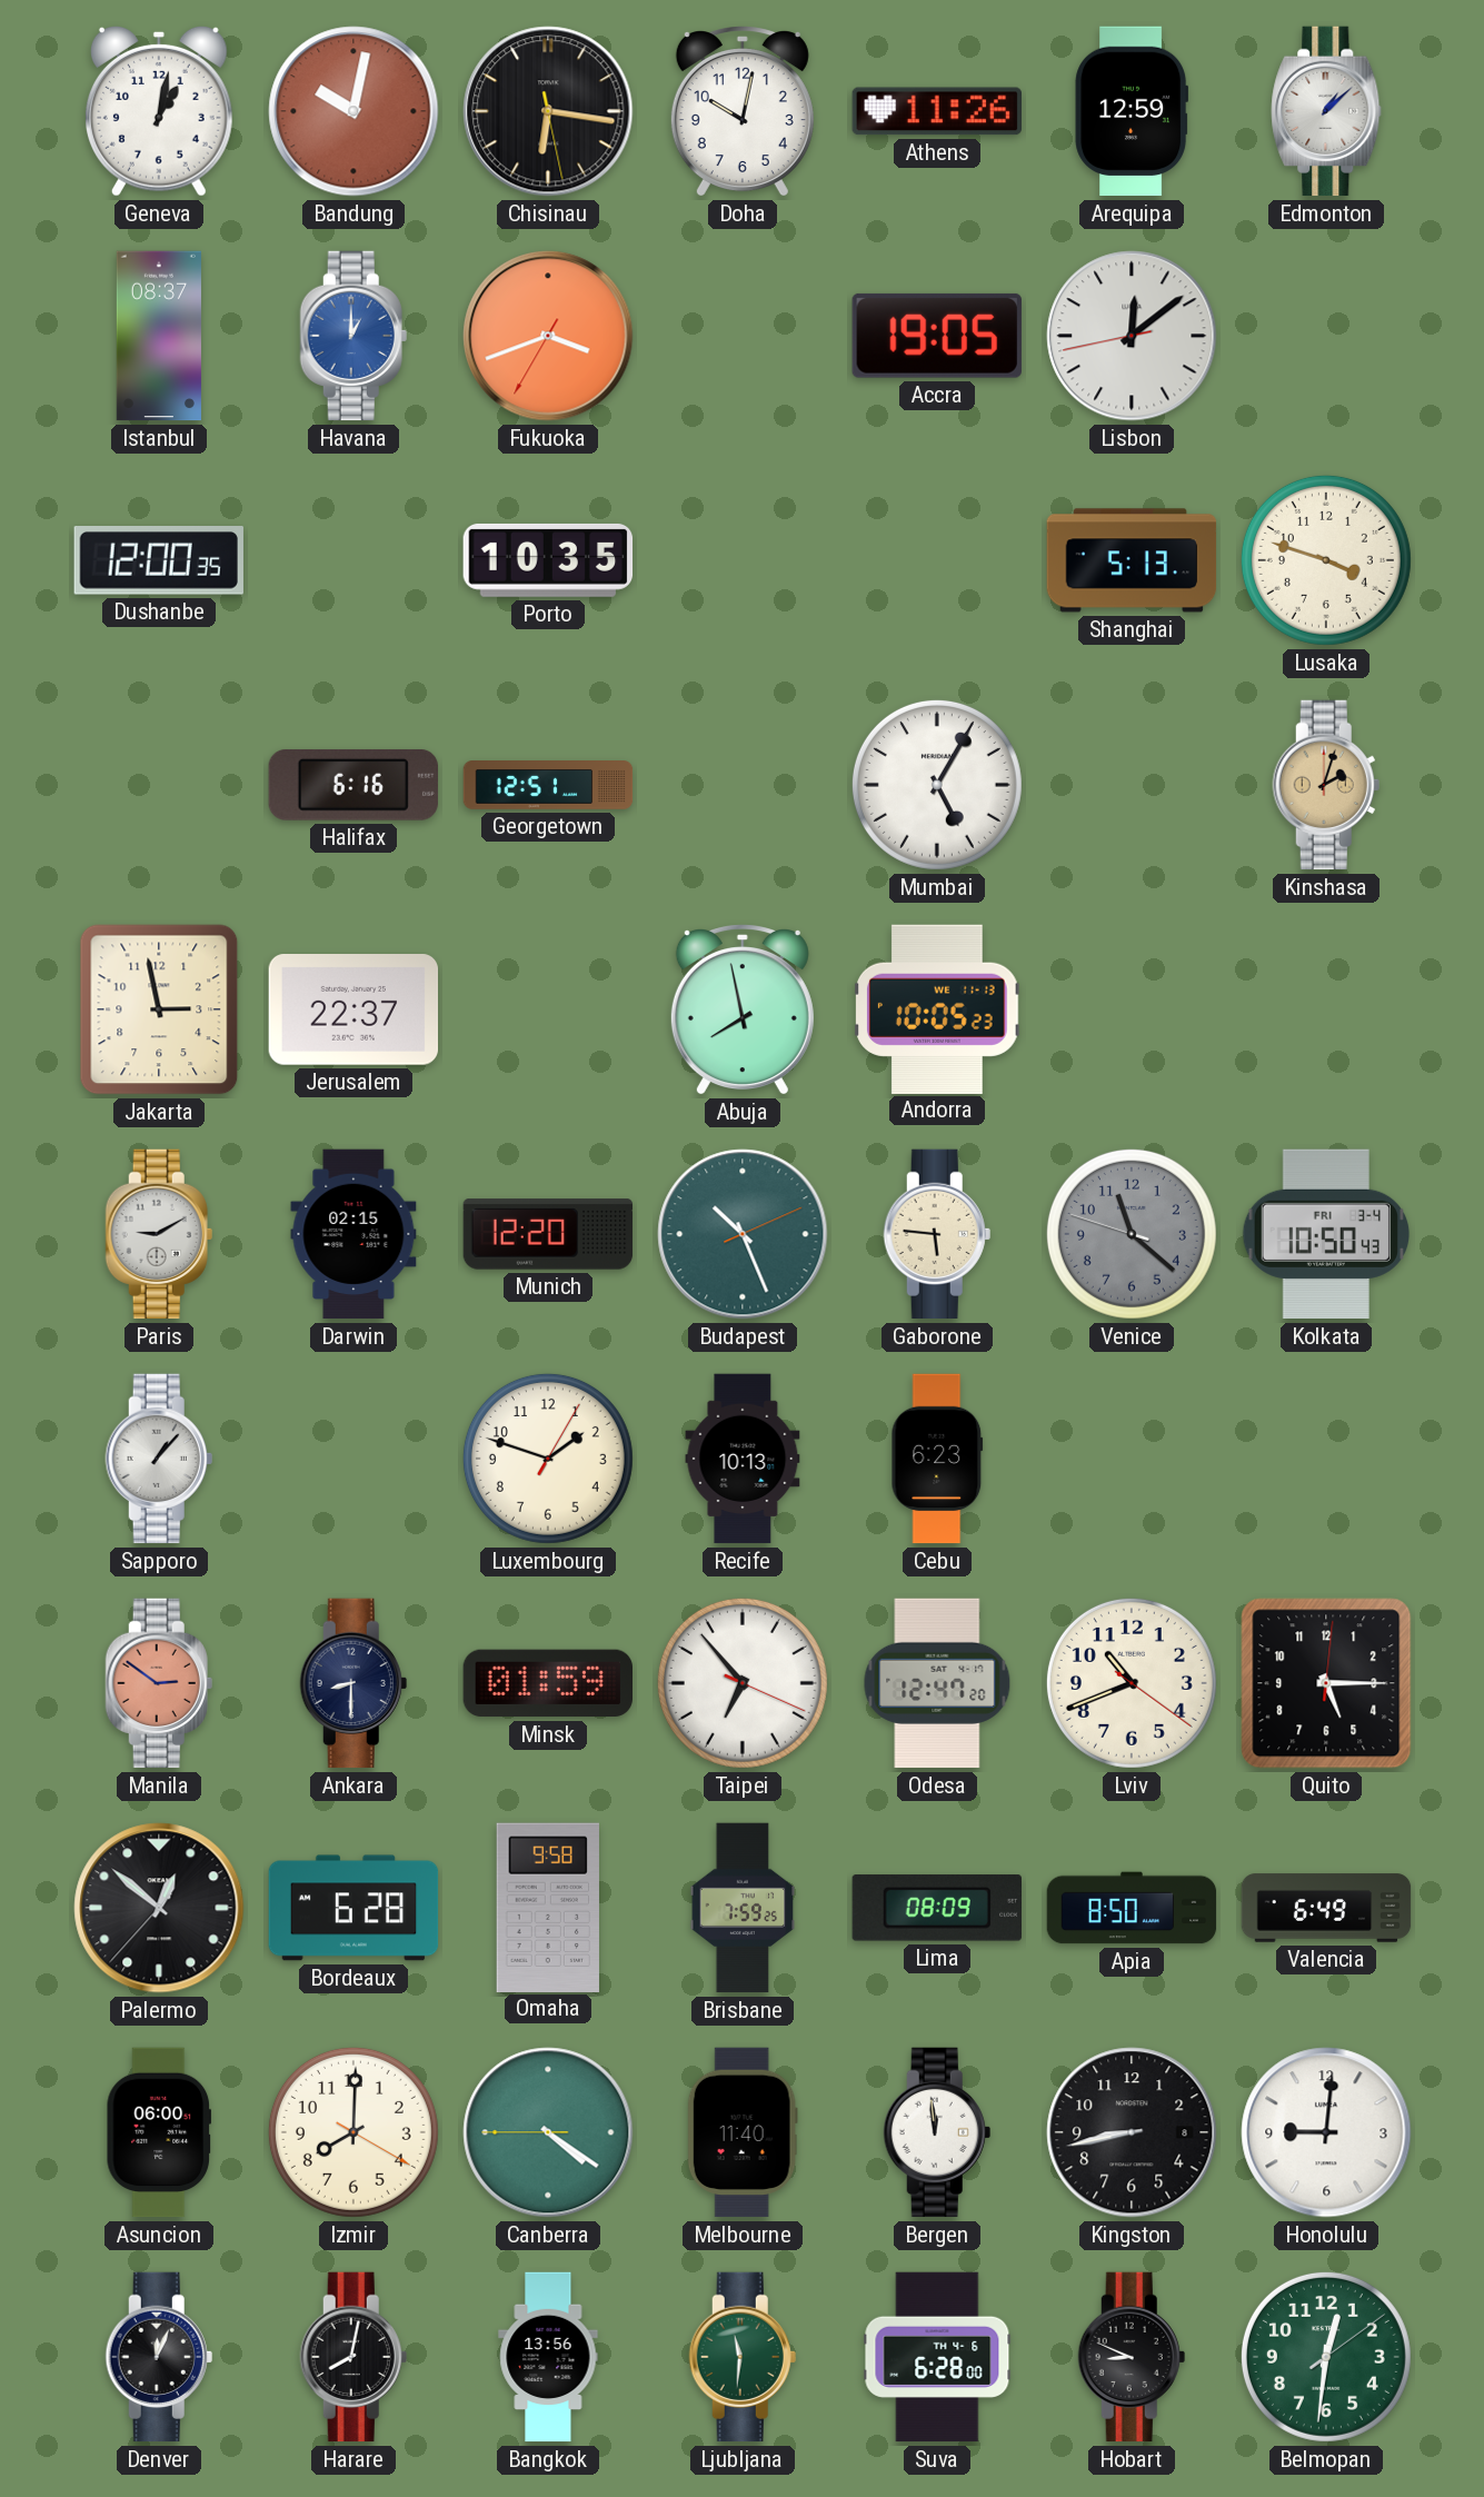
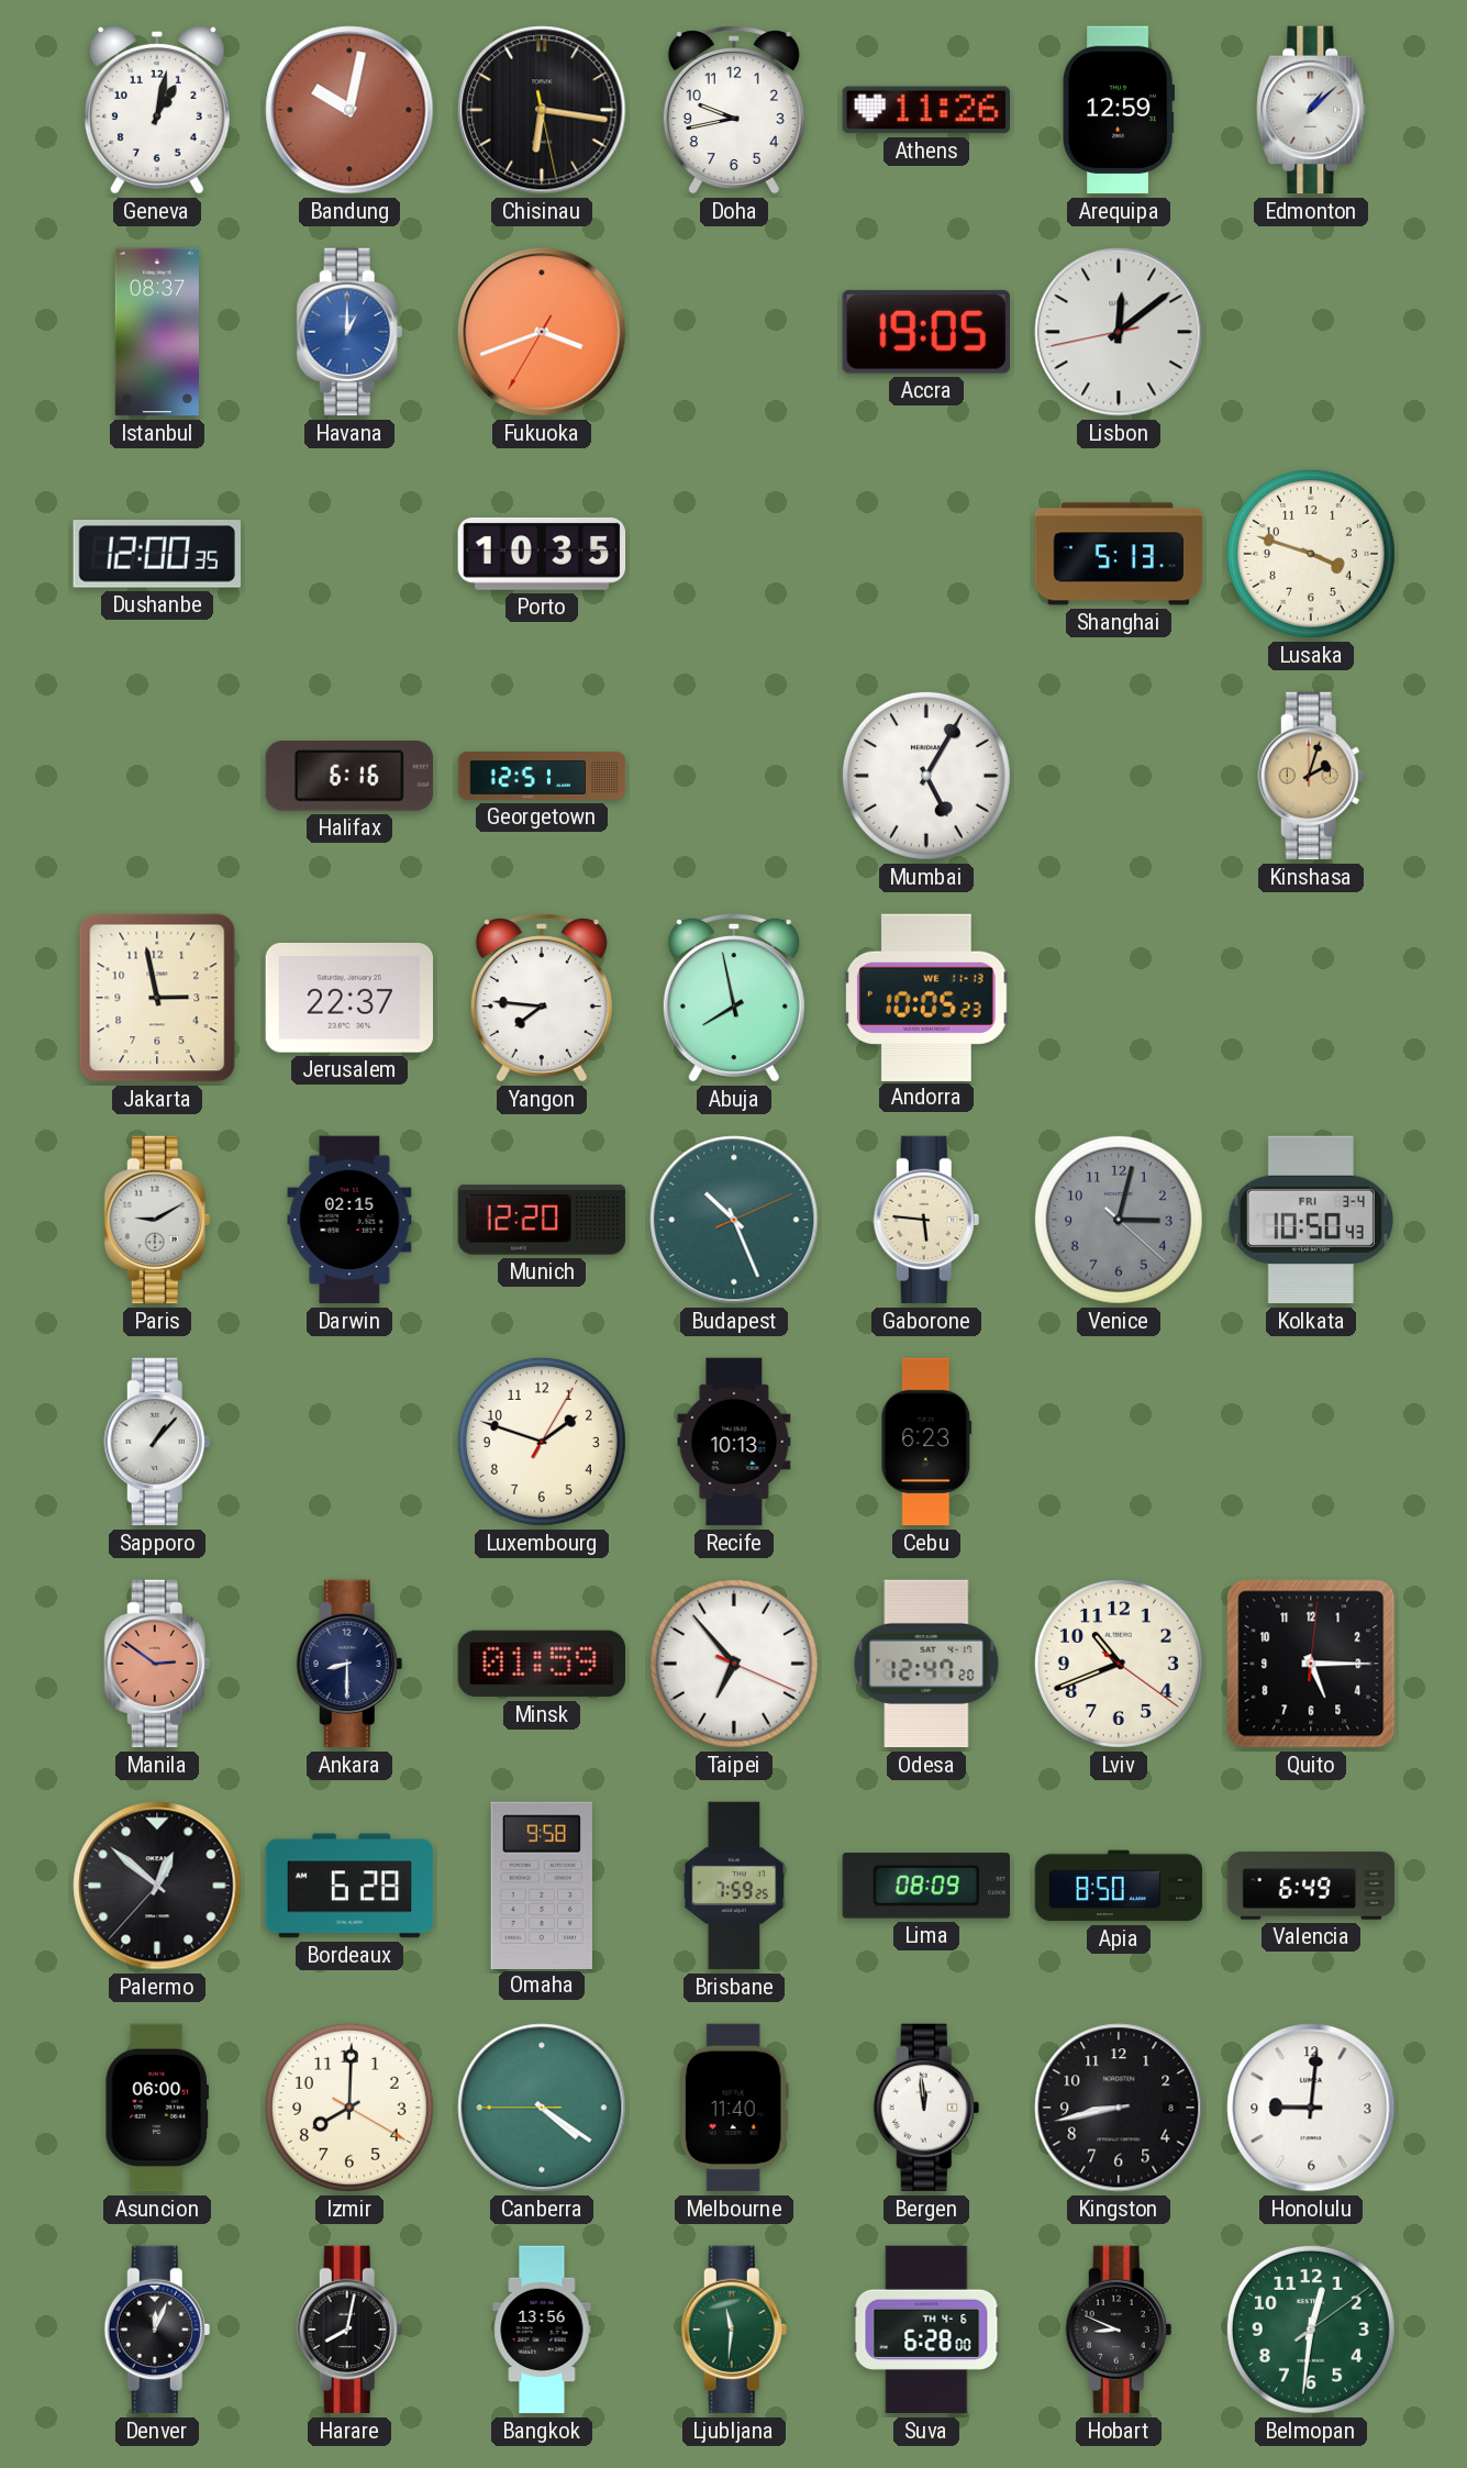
Doha: 10:02 -> 9:43 (734, 111)
Yangon: none -> 7:46 (542, 999)
Venice: 11:21 -> 3:02 (1119, 1220)
